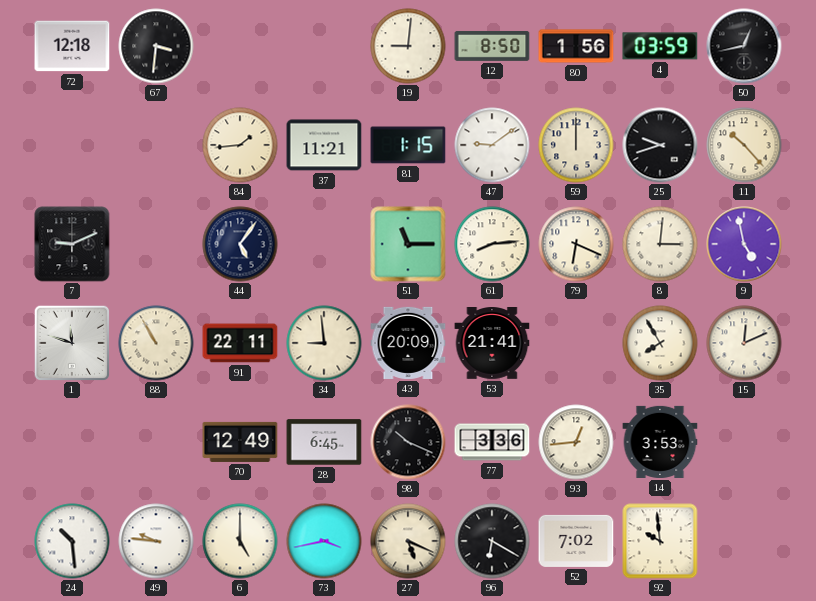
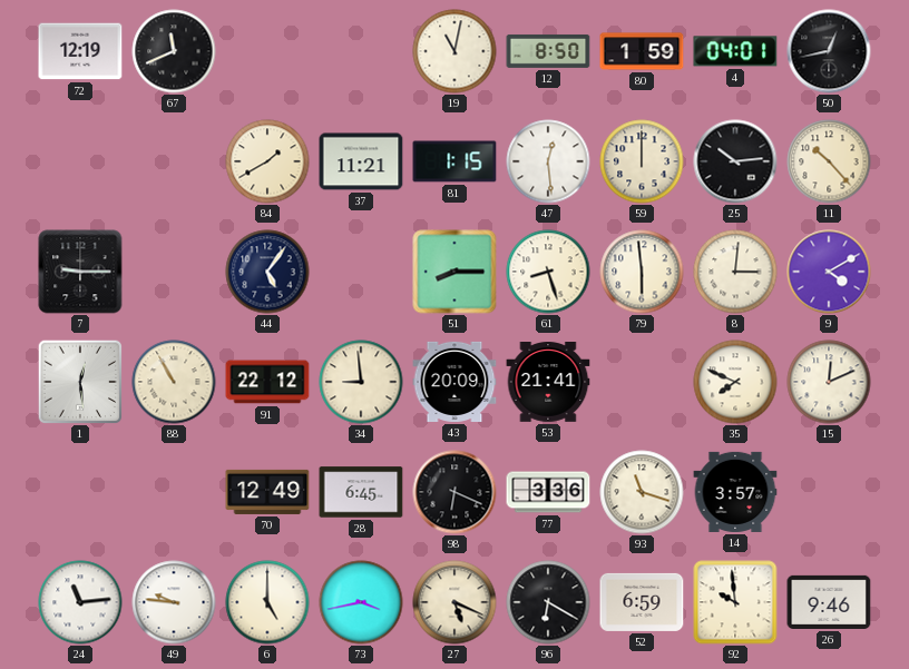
72: 12:18 -> 12:19 (80, 51)
67: 3:31 -> 11:41 (174, 51)
19: 9:01 -> 11:02 (454, 51)
80: 1:56 -> 1:59 (642, 51)
4: 03:59 -> 04:01 (735, 51)
84: 1:44 -> 1:40 (267, 161)
47: 9:09 -> 12:29 (548, 161)
25: 9:42 -> 10:14 (735, 161)
7: 9:11 -> 9:15 (80, 272)
51: 11:15 -> 8:15 (454, 272)
61: 8:14 -> 8:27 (548, 272)
79: 6:19 -> 5:59 (642, 272)
9: 4:58 -> 4:10 (829, 272)
1: 11:48 -> 12:29 (79, 381)
91: 22:11 -> 22:12 (267, 382)
35: 7:55 -> 7:49 (735, 382)
98: 10:19 -> 6:19 (454, 492)
93: 12:44 -> 11:18 (642, 492)
14: 3:53 -> 3:57 (735, 492)
24: 10:29 -> 11:14 (80, 602)
52: 7:02 -> 6:59 (642, 602)
26: none -> 9:46 (829, 602)
